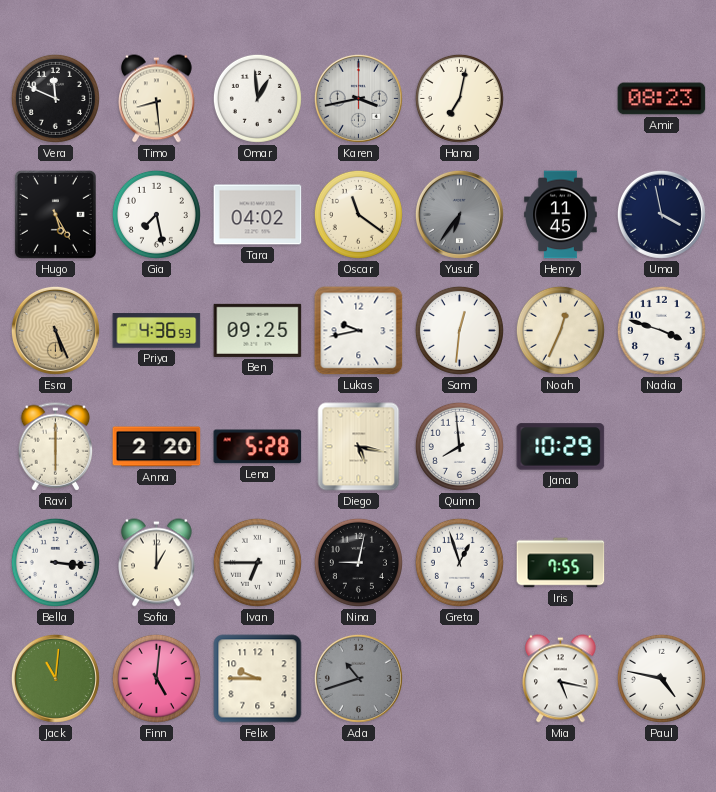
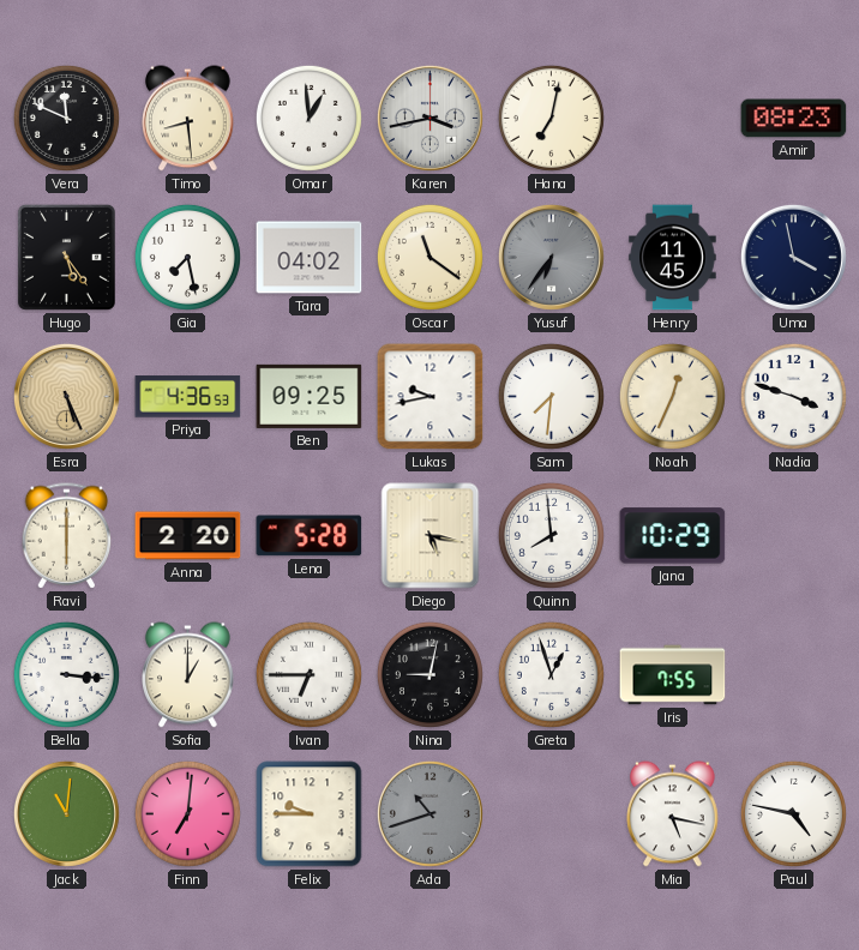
Hugo: 5:25 -> 5:24 (66, 257)
Sam: 12:31 -> 7:31 (551, 396)
Finn: 5:01 -> 7:01 (187, 813)
